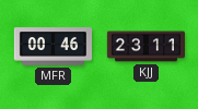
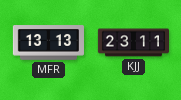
MFR: 00:46 -> 13:13 (48, 43)
